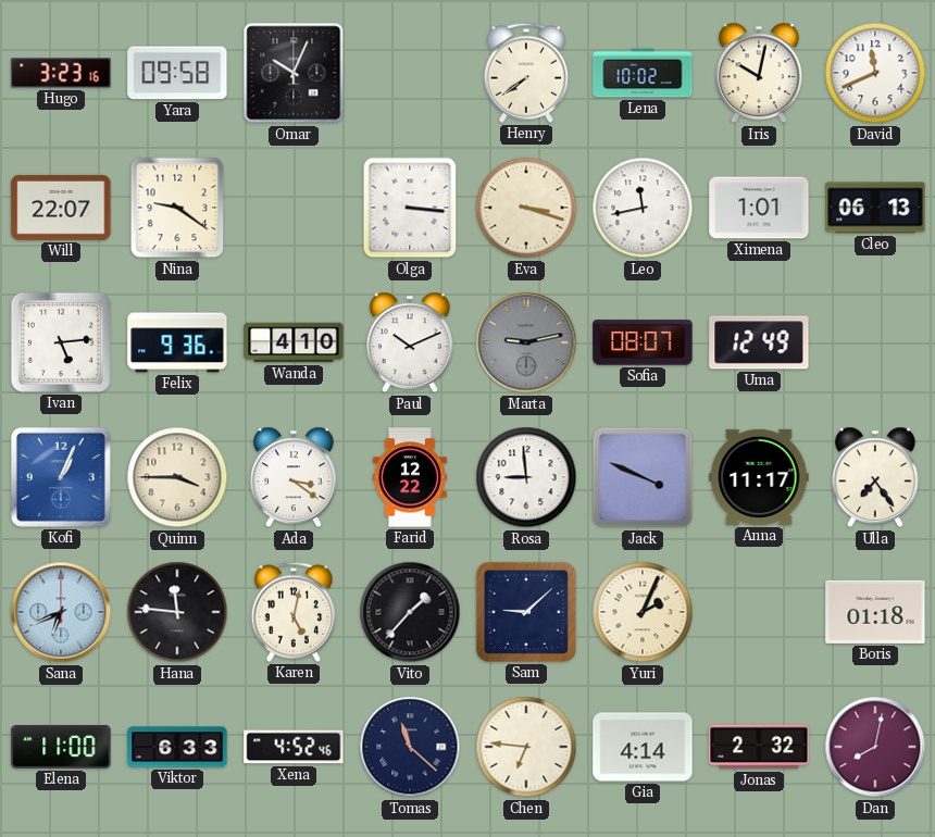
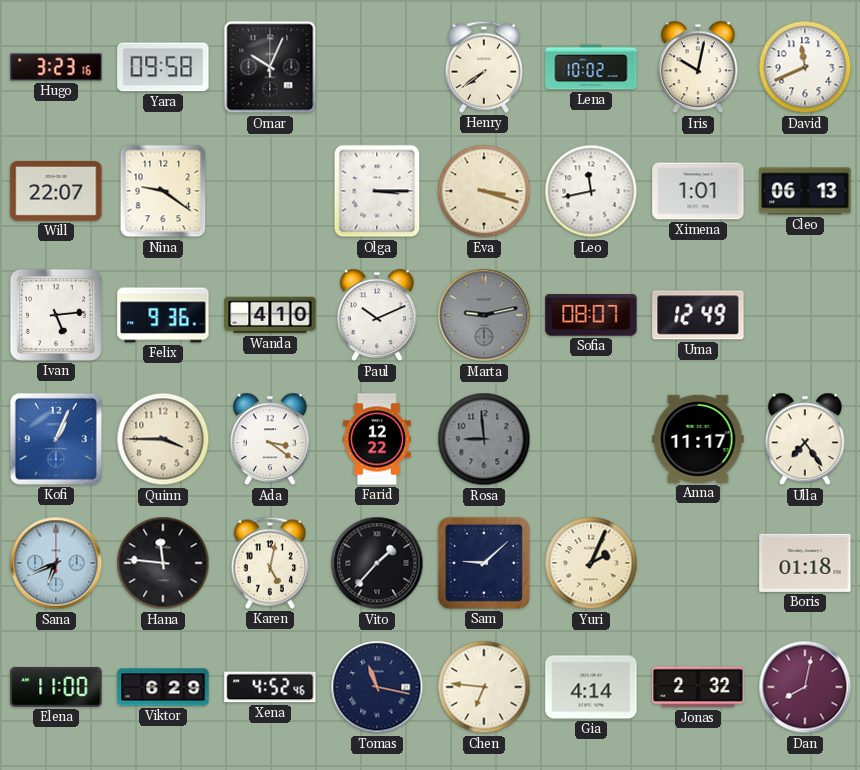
Olga: 3:16 -> 3:15 (377, 191)
Rosa dial: white -> grey (484, 439)
Jack: 3:49 -> none (643, 477)
Viktor: 6:33 -> 6:29 (163, 687)
Tomas: 11:22 -> 11:17 (377, 687)
